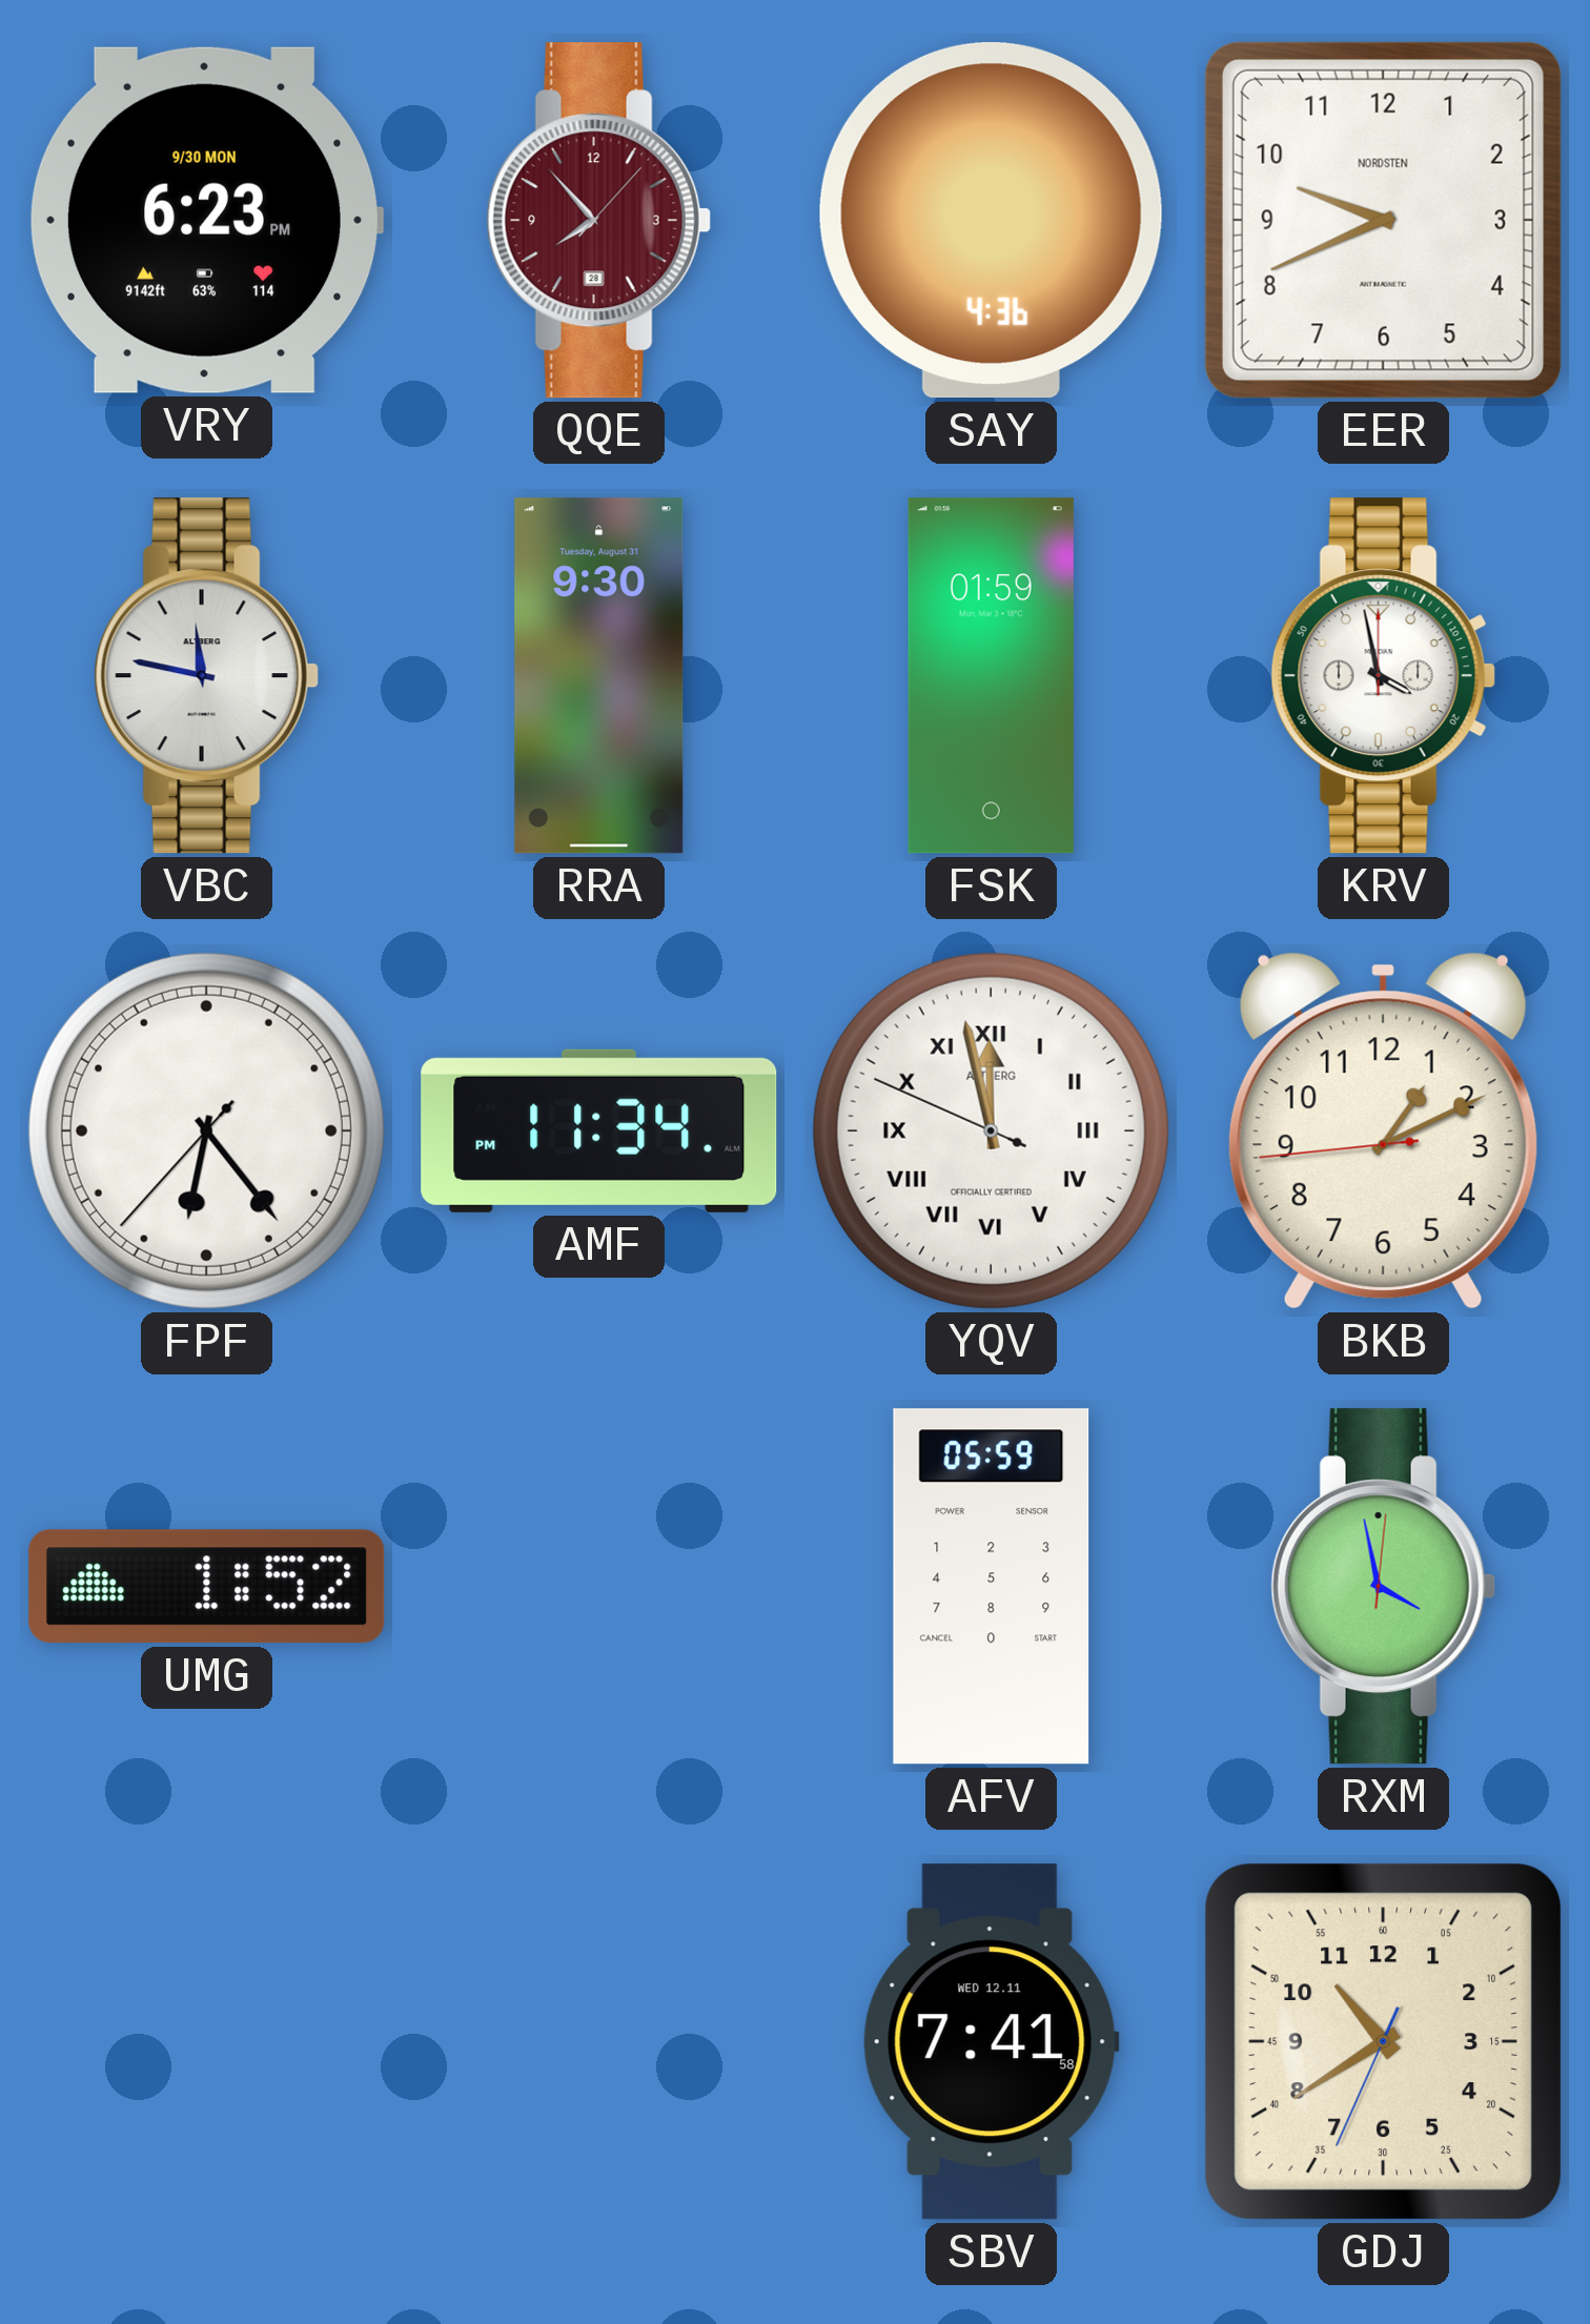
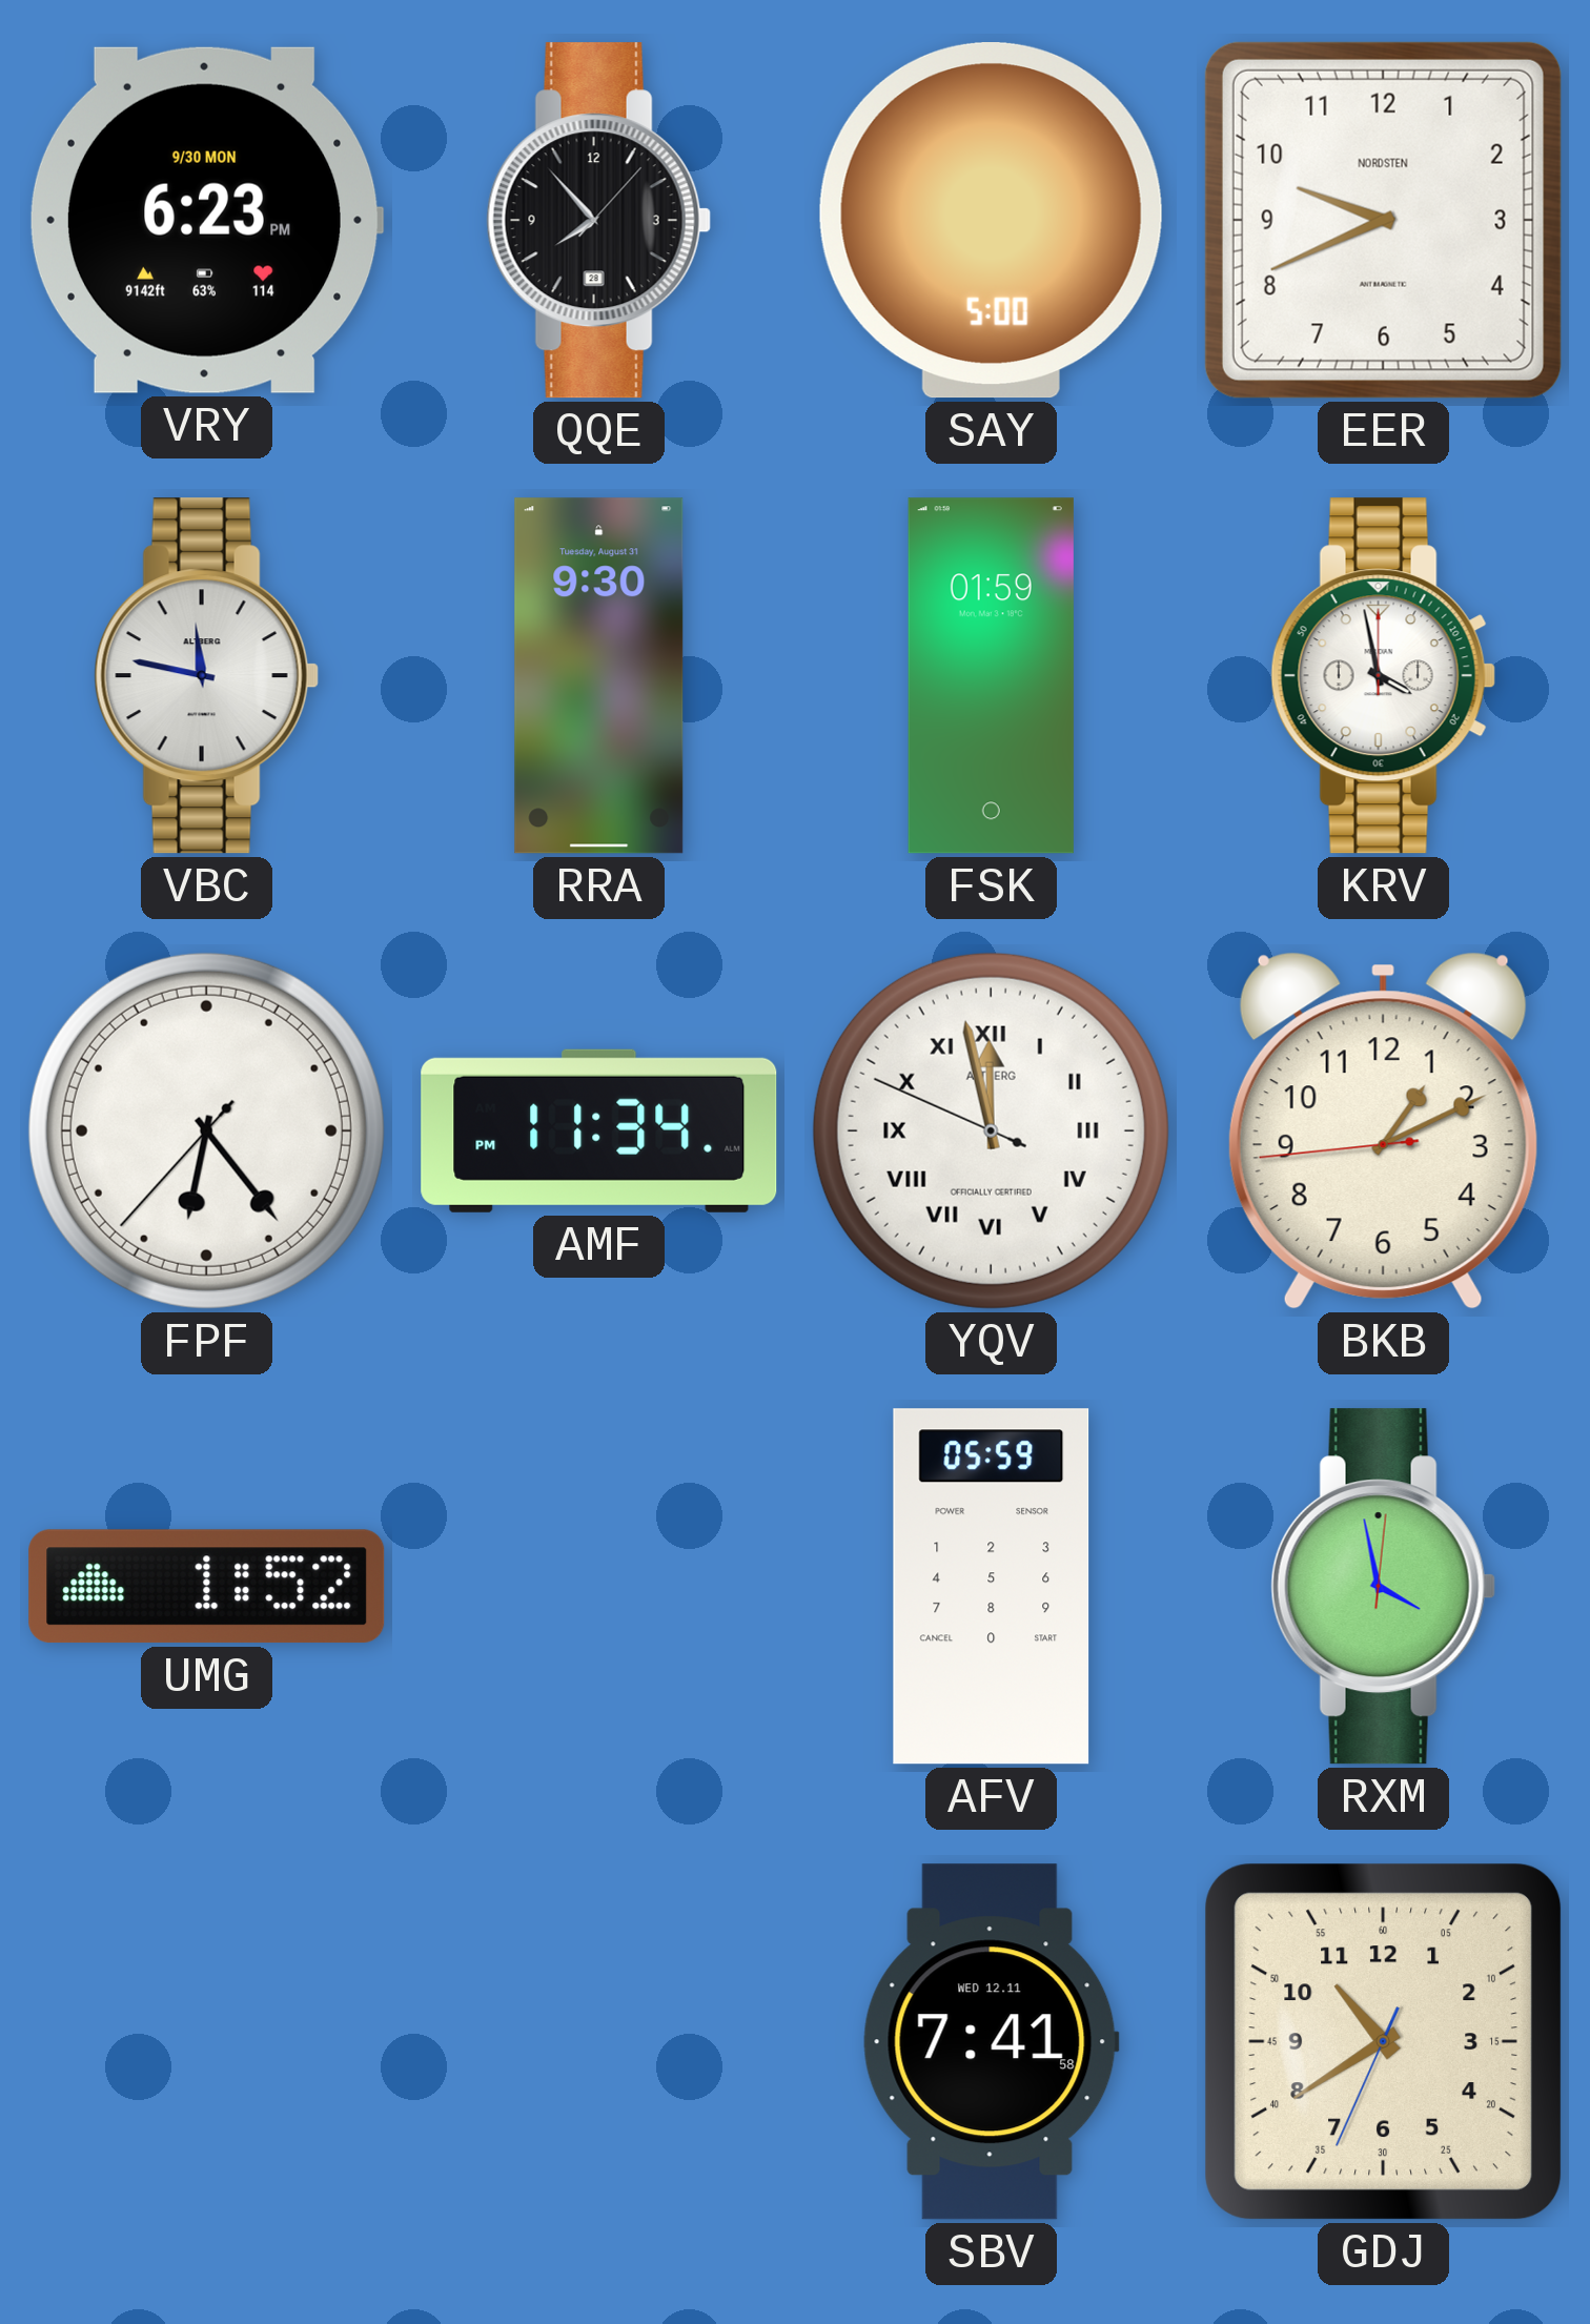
QQE dial: burgundy -> black (598, 221)
SAY: 4:36 -> 5:00 (991, 221)
